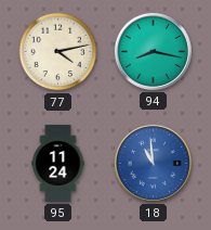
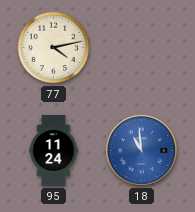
94: 8:17 -> none (153, 51)
